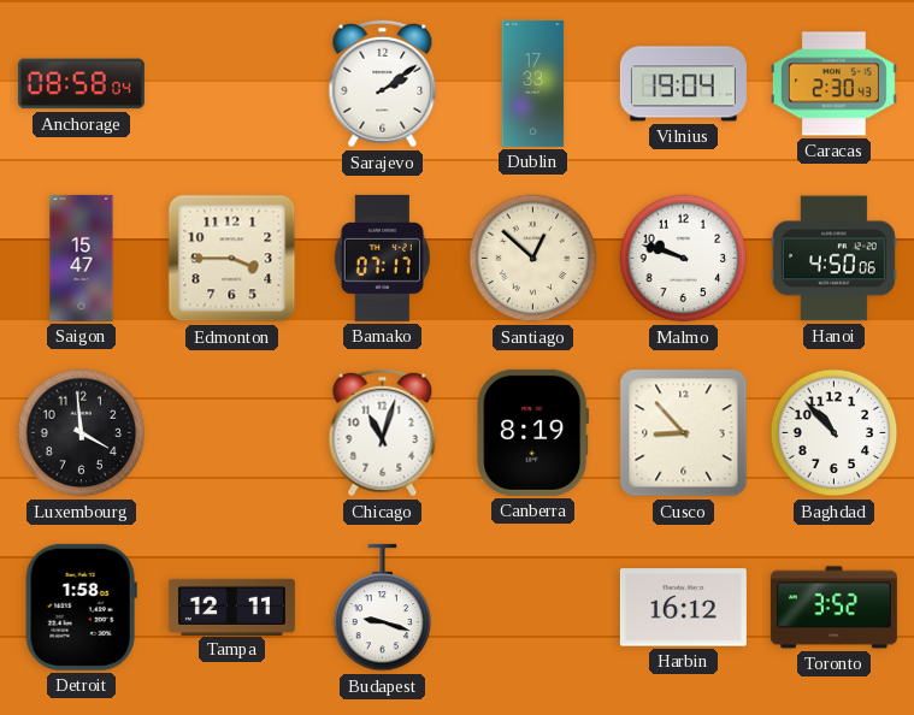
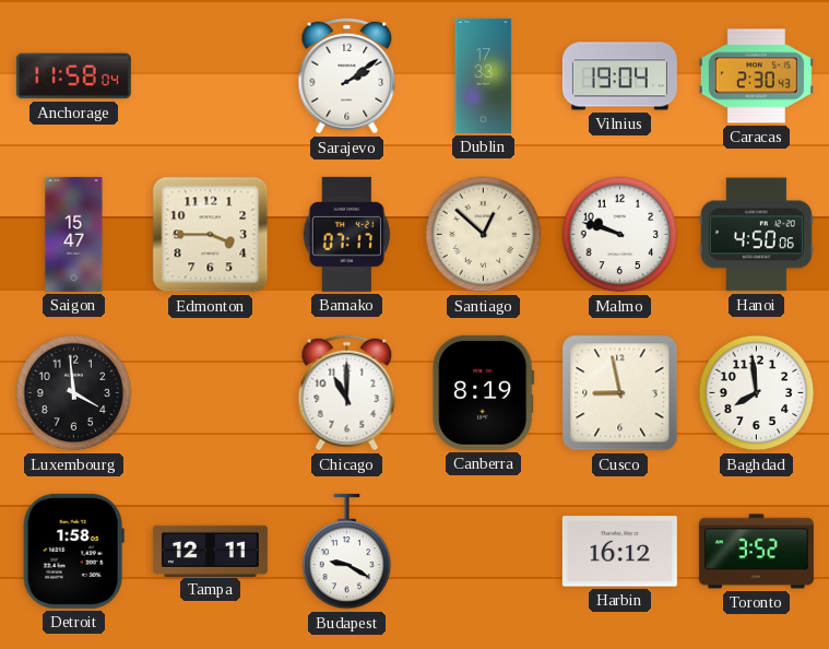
Anchorage: 08:58 -> 11:58 (73, 76)
Chicago: 11:03 -> 11:00 (347, 393)
Cusco: 8:53 -> 8:58 (620, 393)
Baghdad: 10:53 -> 7:59 (757, 393)
Budapest: 9:18 -> 9:20 (347, 552)
